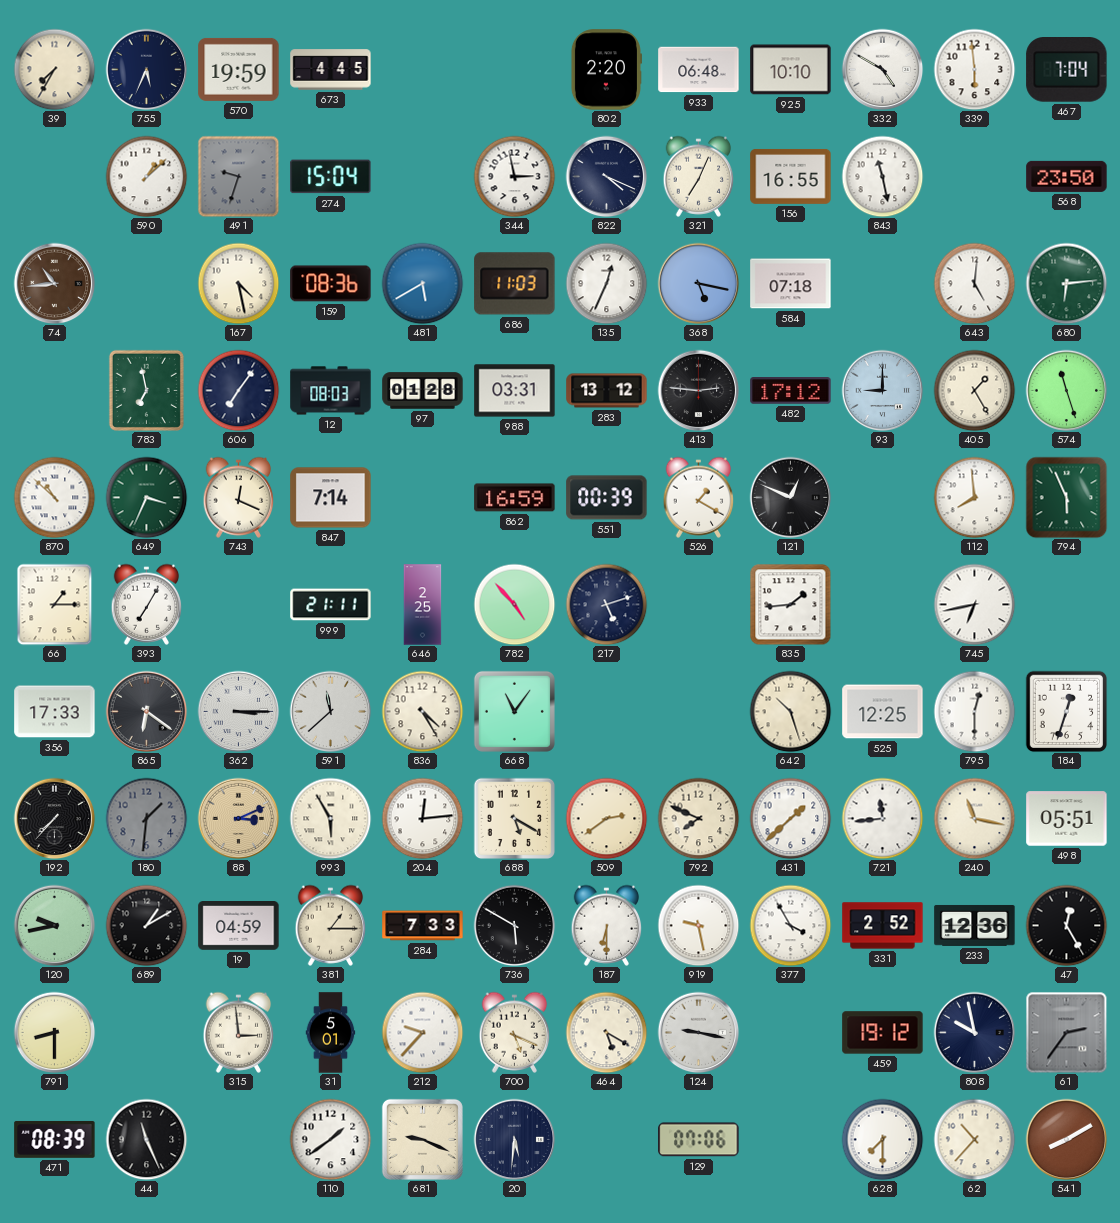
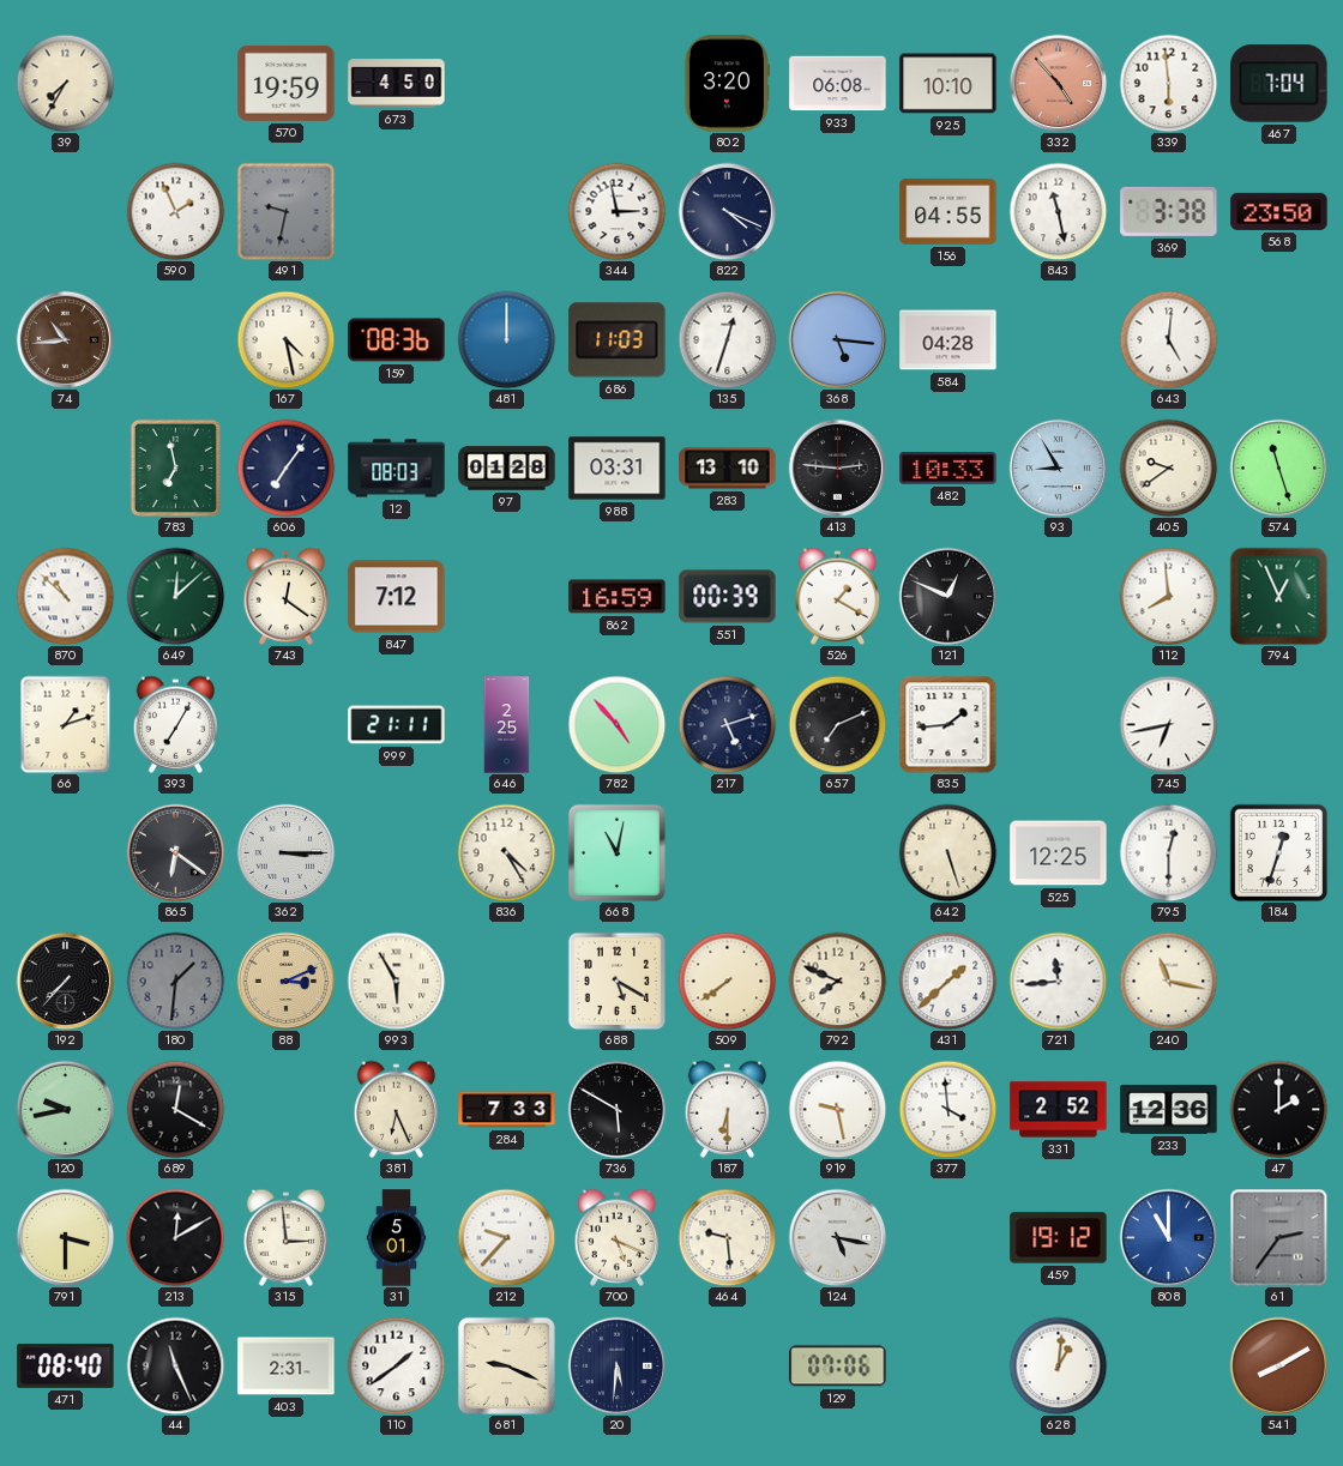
755: 5:34 -> none (146, 69)
673: 4:45 -> 4:50 (397, 84)
802: 2:20 -> 3:20 (727, 84)
933: 06:48 -> 06:08 (838, 84)
332: 4:50 -> 4:53 (1058, 83)
332 dial: white -> salmon (1058, 83)
590: 1:08 -> 1:56 (175, 211)
491: 9:33 -> 9:32 (285, 211)
274: 15:04 -> none (331, 177)
321: 7:04 -> none (699, 176)
156: 16:55 -> 04:55 (948, 211)
369: none -> 3:38 (1169, 211)
481: 5:40 -> 12:00 (506, 339)
135: 12:34 -> 12:33 (727, 339)
368: 5:17 -> 5:16 (837, 339)
584: 07:18 -> 04:28 (948, 340)
680: 6:14 -> none (1066, 283)
283: 13:12 -> 13:10 (728, 469)
482: 17:12 -> 10:33 (948, 469)
93: 9:00 -> 8:55 (1058, 467)
405: 1:25 -> 9:39 (1168, 467)
649: 3:34 -> 12:08 (175, 596)
743: 12:19 -> 12:21 (287, 596)
847: 7:14 -> 7:12 (397, 597)
794: 5:56 -> 12:56 (1278, 596)
66: 1:15 -> 1:12 (66, 724)
657: none -> 7:11 (837, 724)
356: 17:33 -> none (55, 712)
591: 11:38 -> none (330, 711)
668: 11:06 -> 11:02 (616, 852)
642: 10:27 -> 5:27 (947, 852)
204: 12:14 -> none (422, 818)
509: 2:39 -> 7:39 (727, 981)
498: 05:51 -> none (1067, 819)
689: 1:10 -> 12:20 (175, 1109)
19: 04:59 -> none (239, 926)
381: 1:15 -> 6:26 (397, 1109)
377: 3:55 -> 3:59 (947, 1109)
47: 12:25 -> 2:00 (1278, 1109)
791: 8:30 -> 3:30 (65, 1237)
213: none -> 12:10 (175, 1237)
464: 5:20 -> 9:29 (727, 1237)
124: 9:17 -> 5:17 (837, 1237)
808: 9:58 -> 11:00 (1168, 1237)
808 dial: navy -> blue (1168, 1237)
471: 08:39 -> 08:40 (66, 1367)
403: none -> 2:31 (287, 1367)
628: 7:30 -> 1:01 (1058, 1365)
62: 10:37 -> none (974, 1139)
